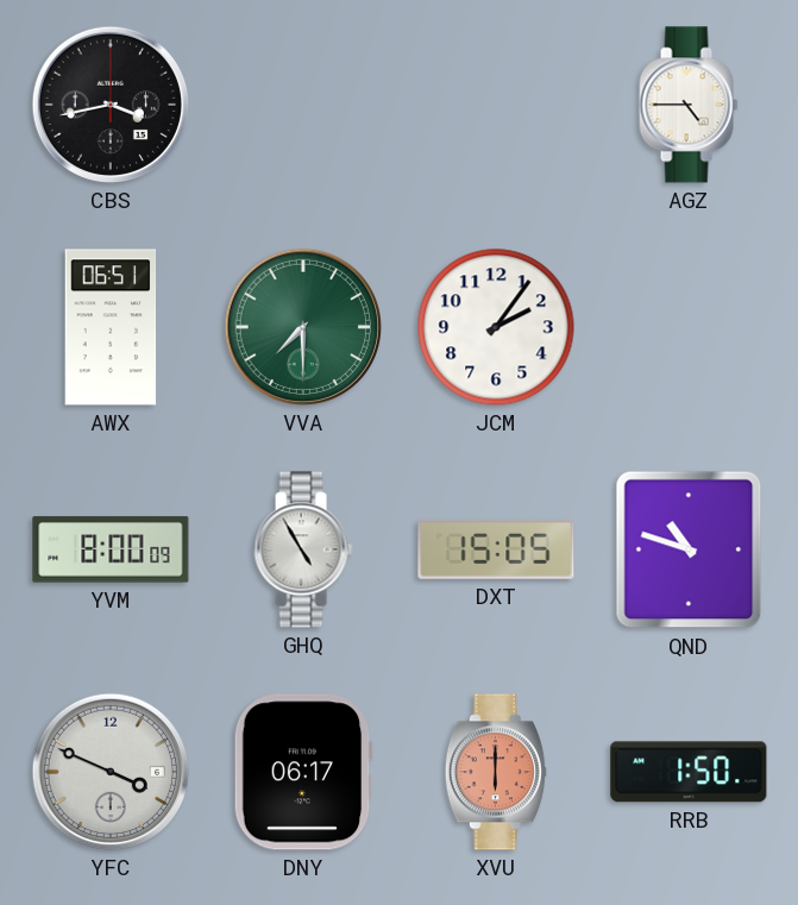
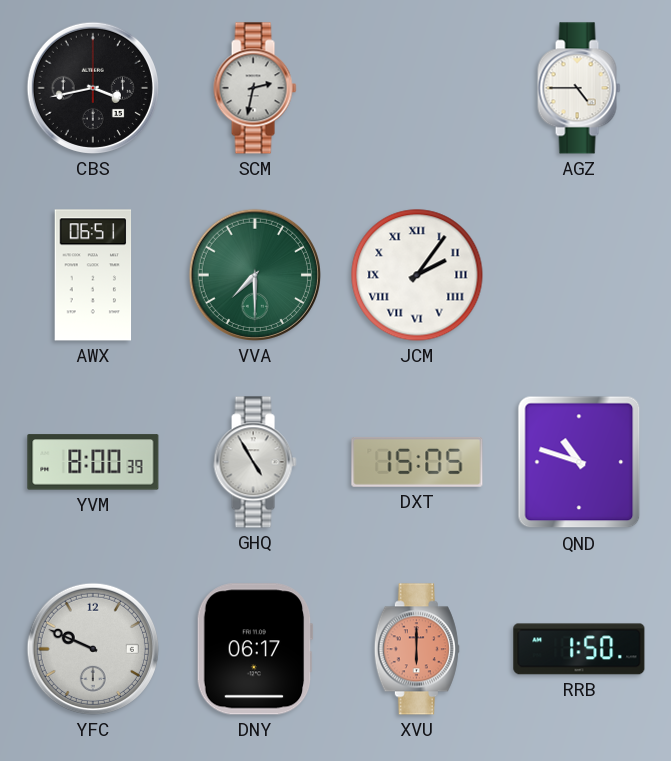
SCM: none -> 2:32 (255, 88)
JCM numerals: Arabic -> Roman (417, 275)
YVM: 8:00:09 -> 8:00:39 (93, 462)
YFC: 3:49 -> 9:49 (93, 649)
